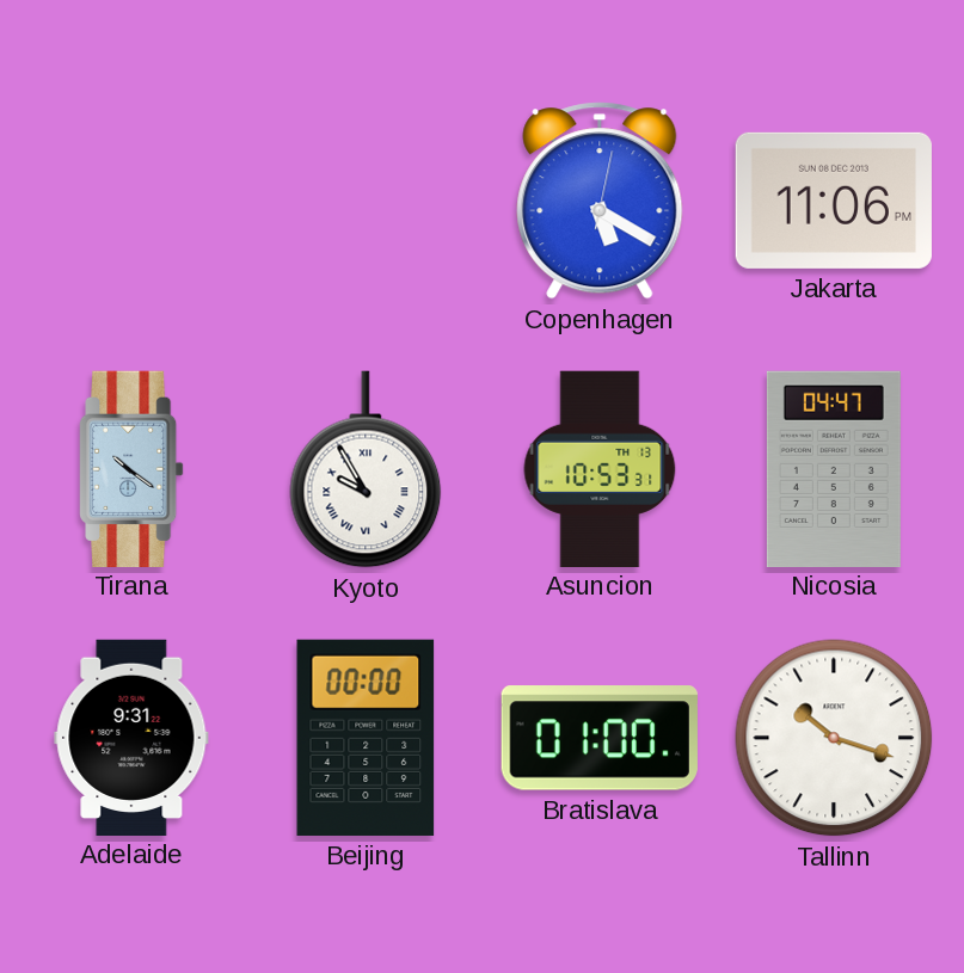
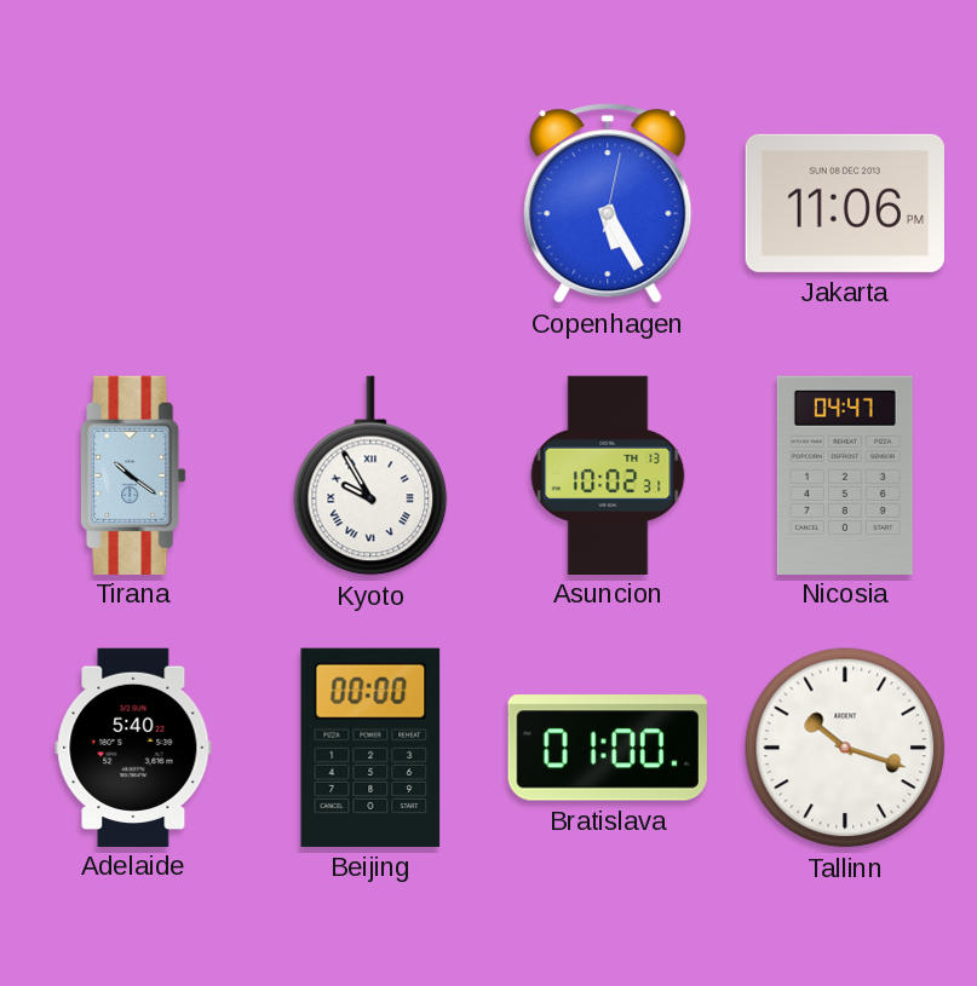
Copenhagen: 5:20 -> 5:25 (608, 203)
Asuncion: 10:53 -> 10:02 (608, 474)
Adelaide: 9:31 -> 5:40 (133, 746)
